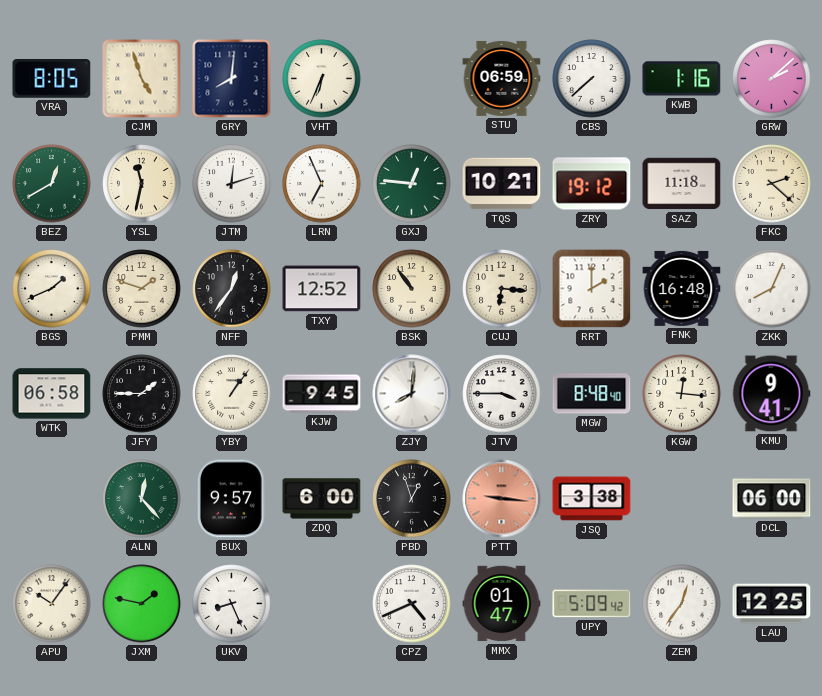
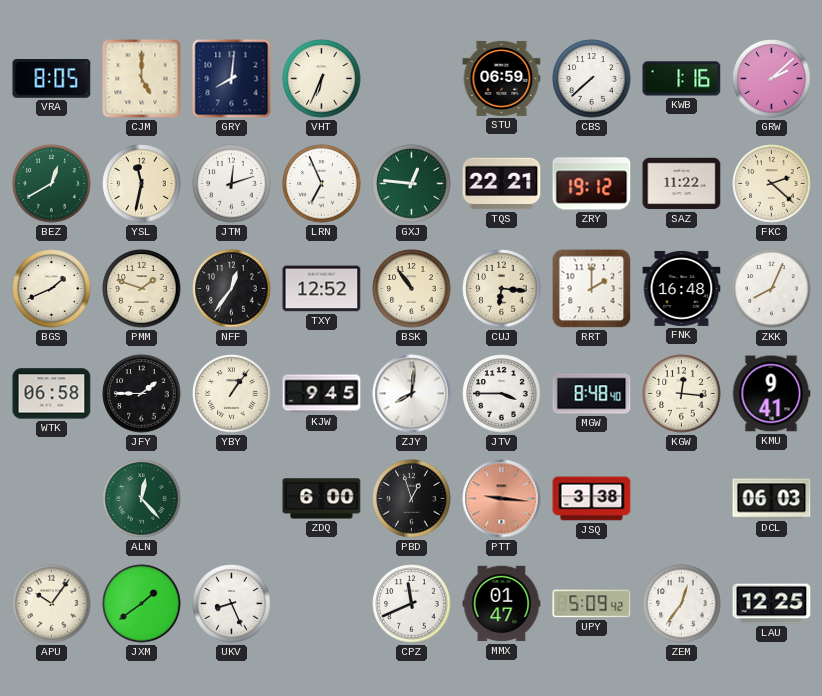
CJM: 4:57 -> 5:00 (142, 79)
TQS: 10:21 -> 22:21 (502, 184)
SAZ: 11:18 -> 11:22 (682, 184)
BUX: 9:57 -> none (232, 499)
DCL: 06:00 -> 06:03 (772, 499)
JXM: 1:47 -> 1:39 (142, 604)
CPZ: 4:41 -> 11:41 (412, 604)
